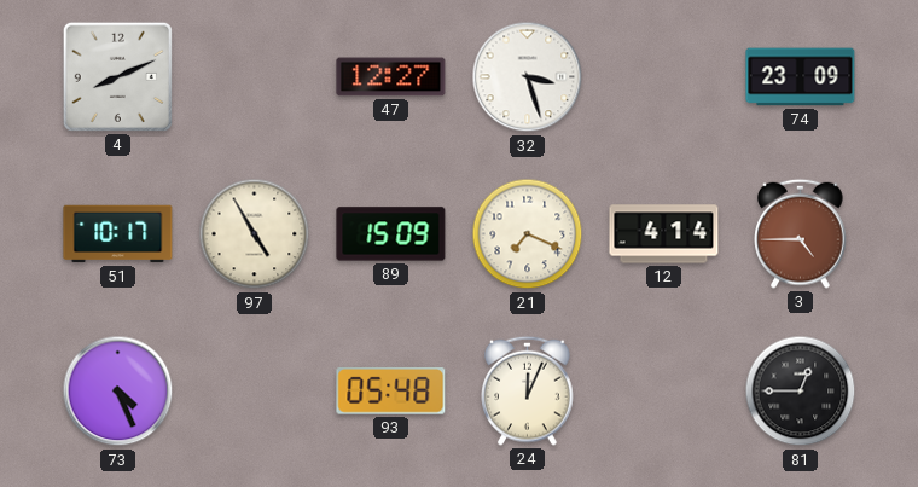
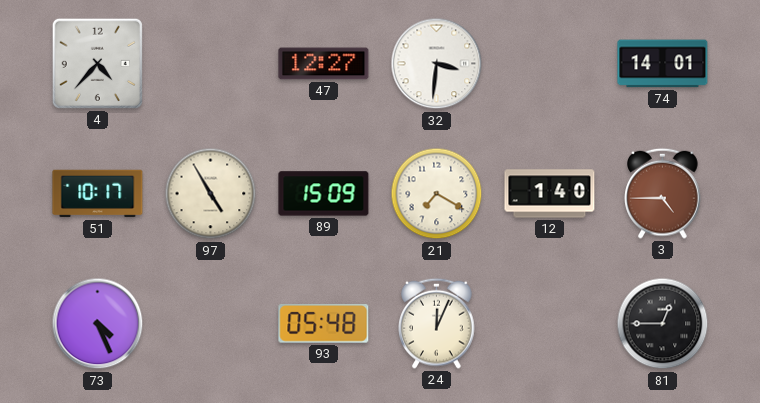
4: 8:11 -> 4:37 (97, 63)
32: 3:27 -> 3:31 (437, 64)
74: 23:09 -> 14:01 (663, 64)
21: 7:19 -> 7:20 (437, 194)
12: 4:14 -> 1:40 (550, 194)
